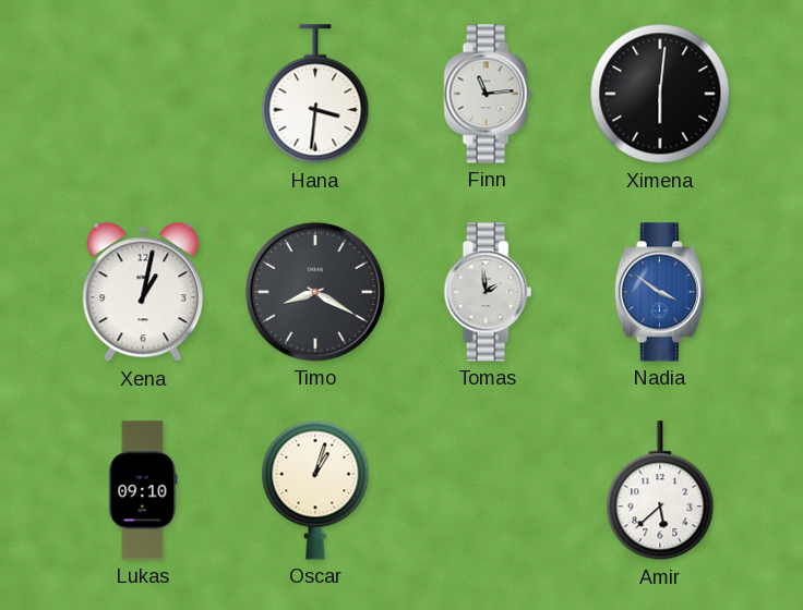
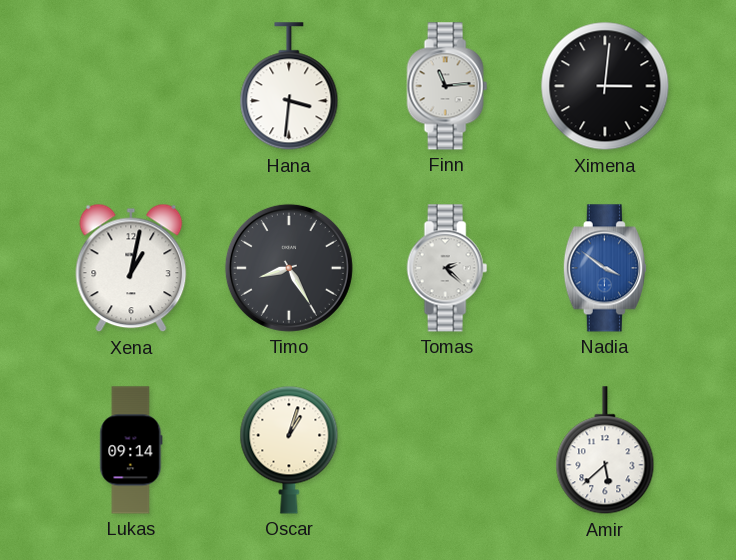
Ximena: 6:01 -> 3:01 (605, 86)
Timo: 8:20 -> 8:25 (289, 268)
Tomas: 1:59 -> 2:22 (447, 268)
Lukas: 09:10 -> 09:14 (131, 450)
